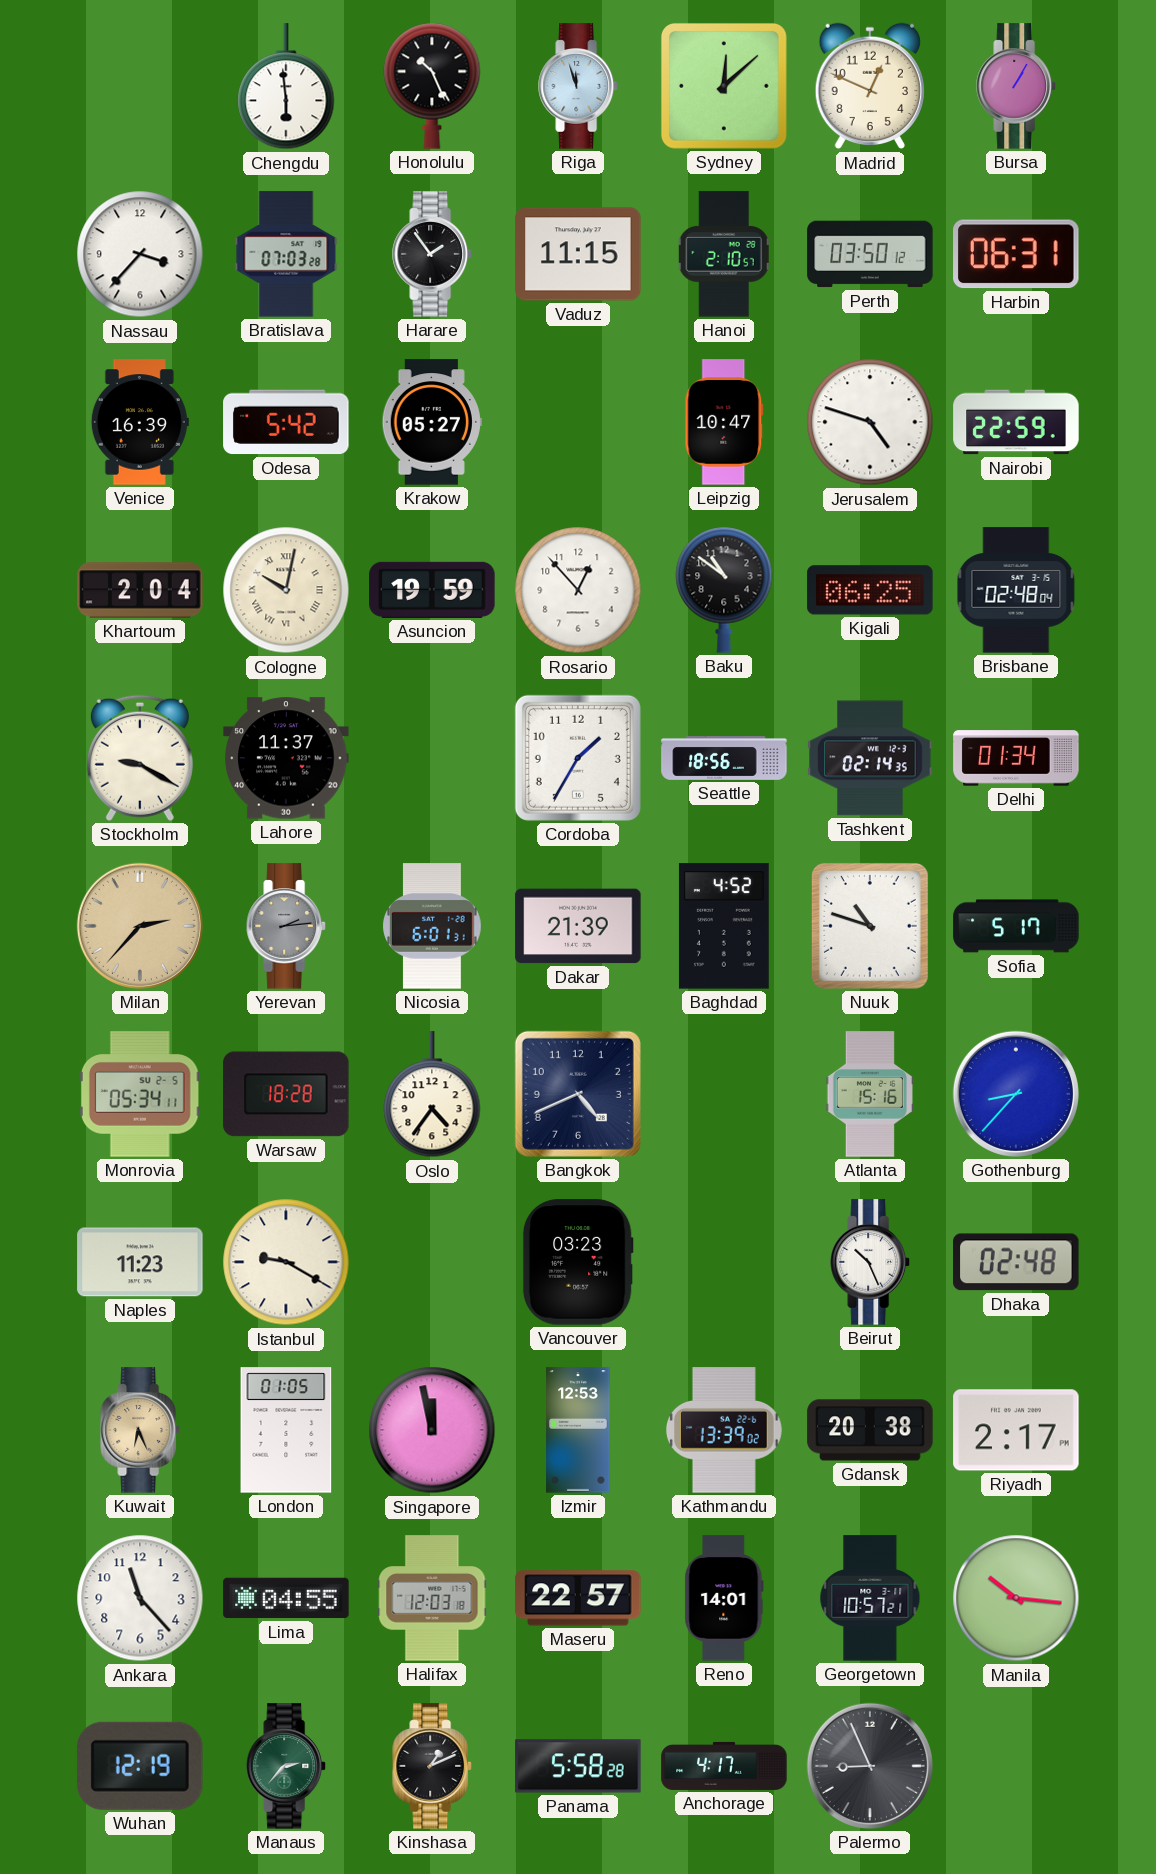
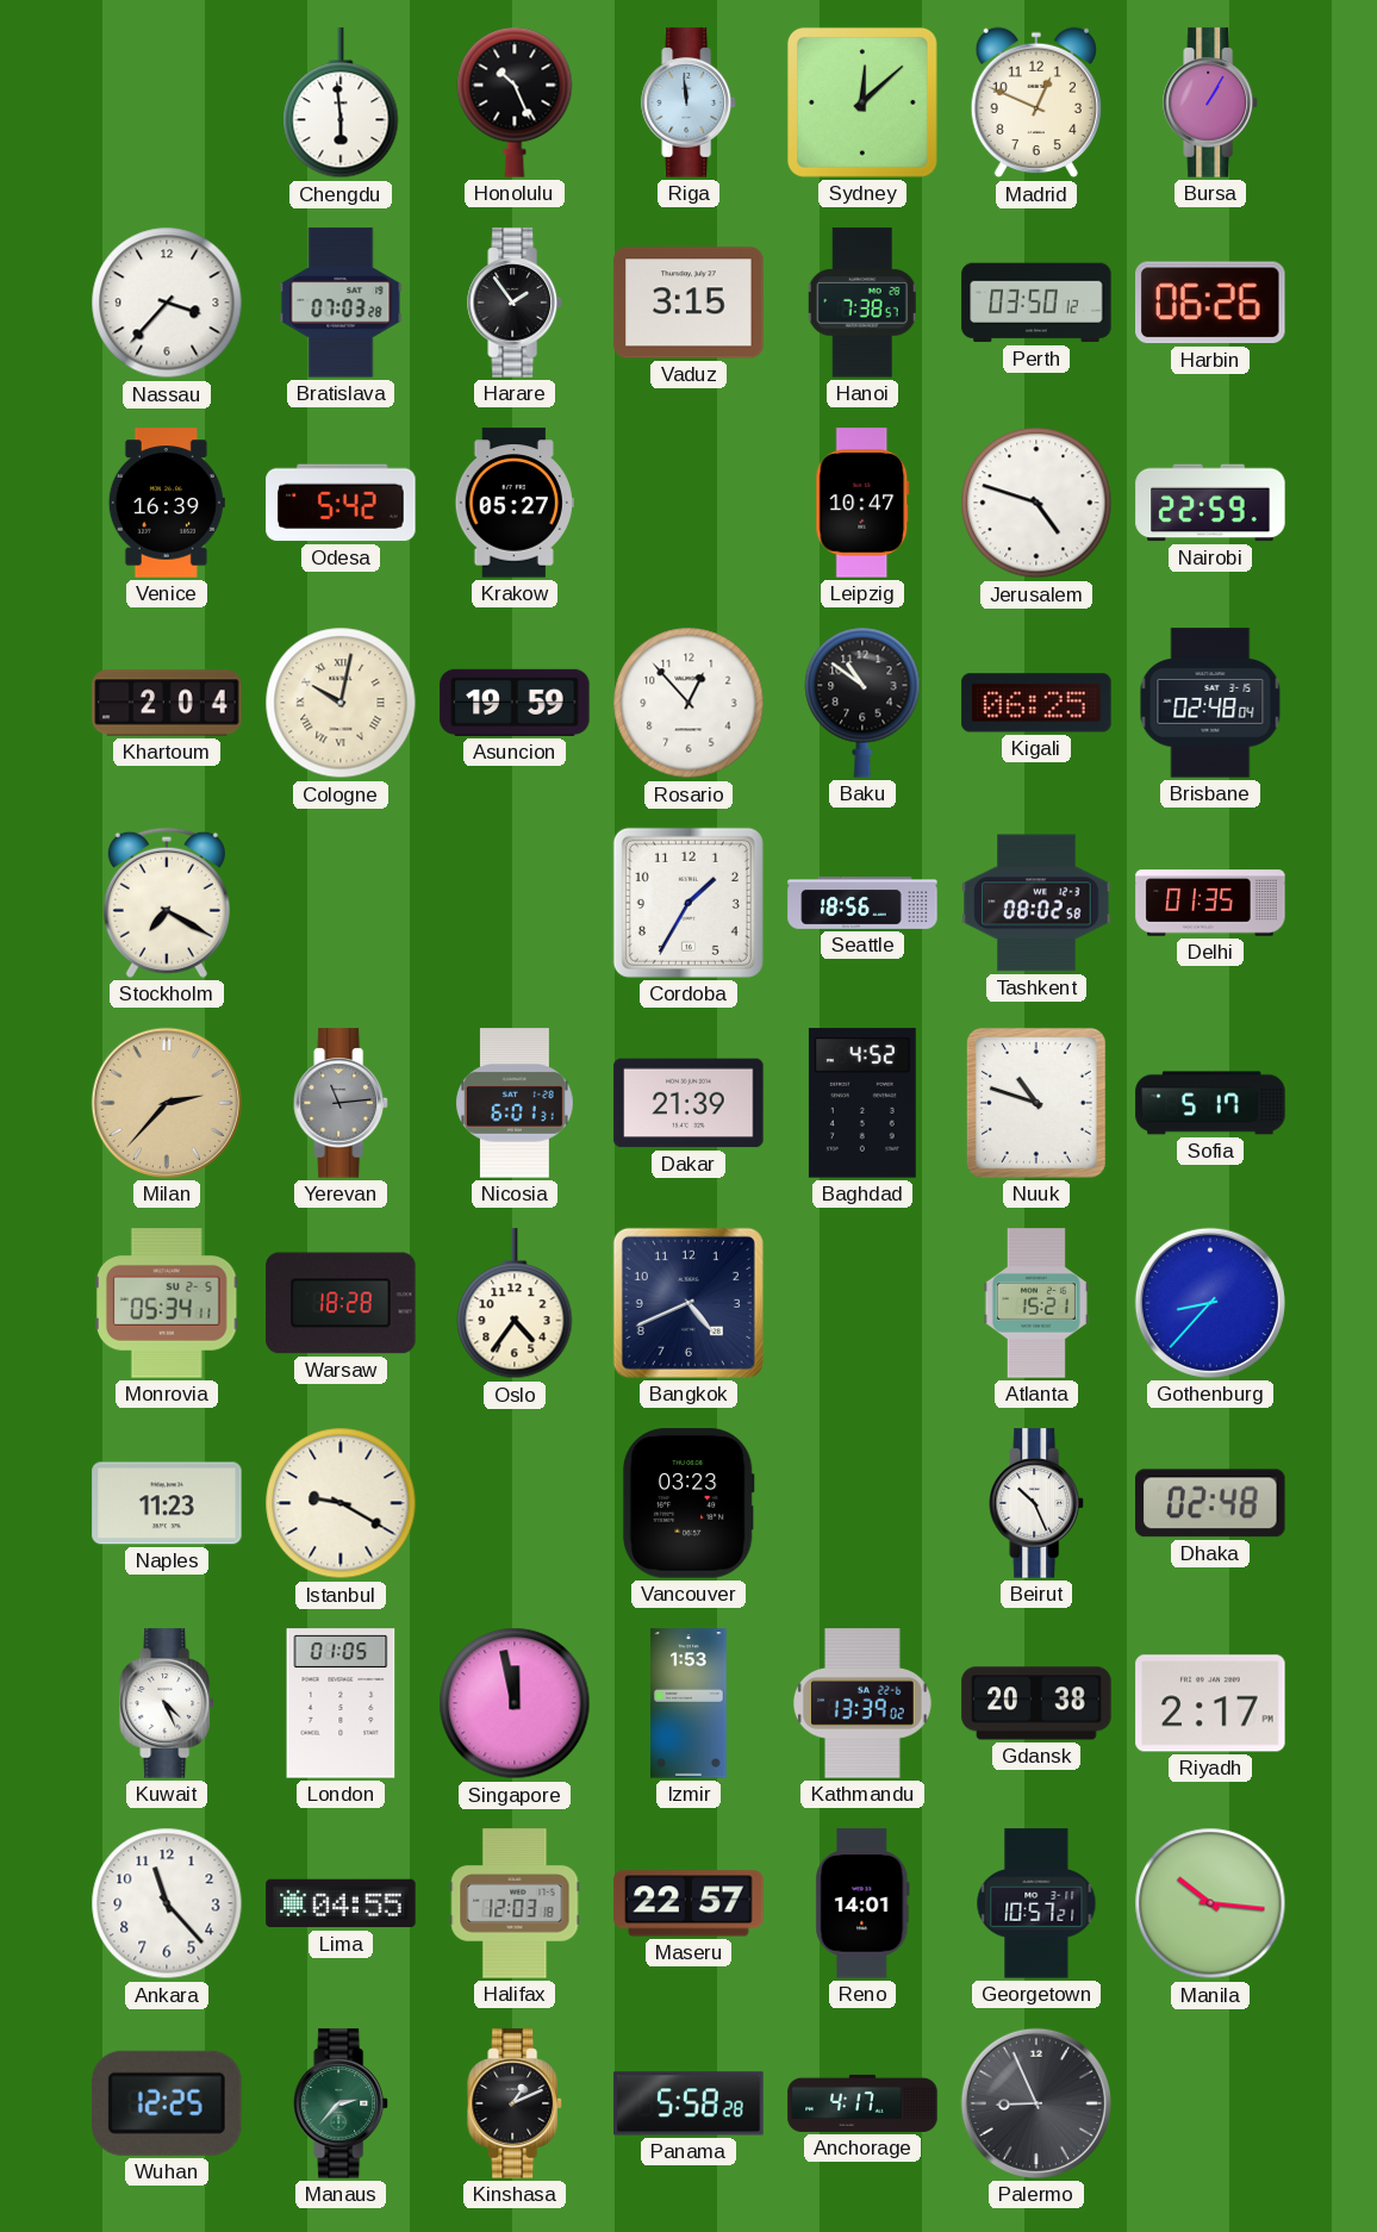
Riga: 11:57 -> 11:59 (688, 102)
Vaduz: 11:15 -> 3:15 (688, 303)
Hanoi: 2:10 -> 7:38 (862, 303)
Harbin: 06:31 -> 06:26 (1210, 303)
Stockholm: 9:20 -> 7:20 (167, 903)
Lahore: 11:37 -> none (286, 758)
Tashkent: 02:14 -> 08:02 (1036, 903)
Delhi: 01:34 -> 01:35 (1210, 903)
Yerevan: 2:14 -> 11:14 (341, 1103)
Atlanta: 15:16 -> 15:21 (1036, 1303)
Kuwait: 6:26 -> 4:26 (167, 1703)
Kuwait dial: champagne -> white (167, 1703)
Izmir: 12:53 -> 1:53 (688, 1703)
Wuhan: 12:19 -> 12:25 (168, 2103)
